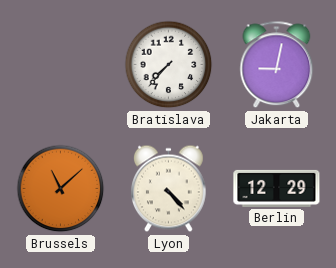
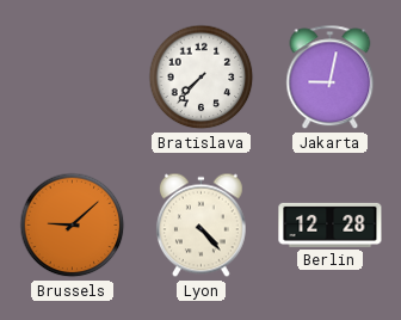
Brussels: 11:08 -> 9:08 (73, 226)
Berlin: 12:29 -> 12:28 (331, 224)
